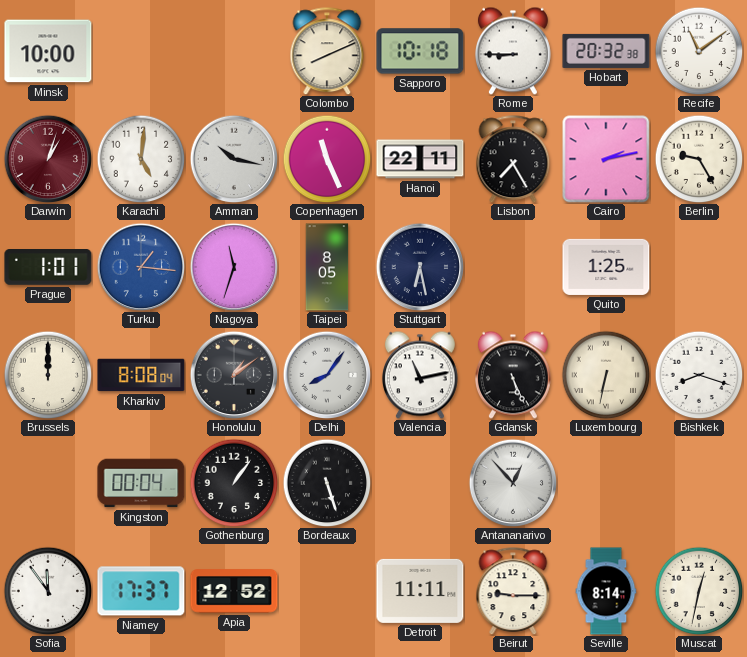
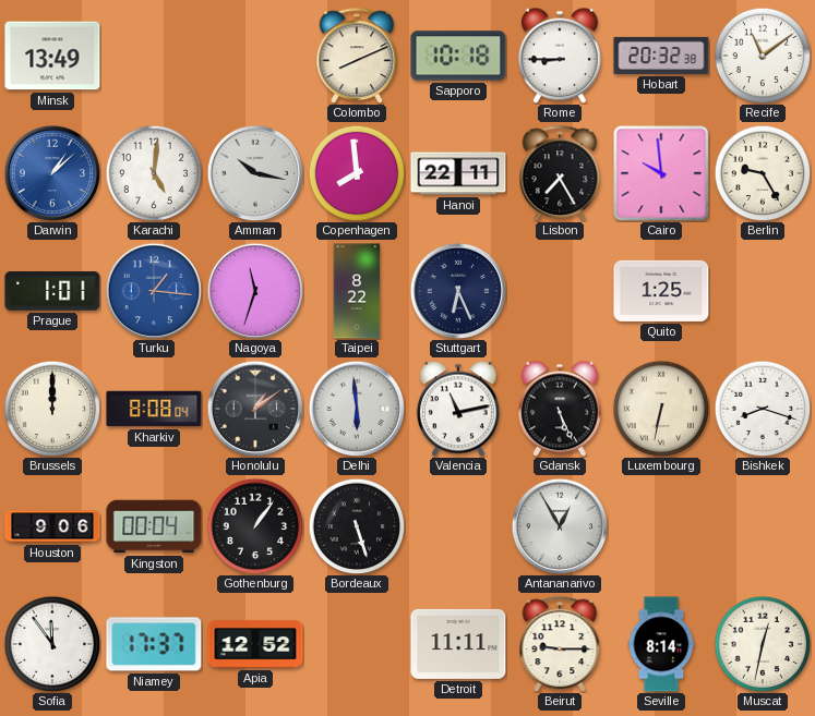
Minsk: 10:00 -> 13:49 (52, 56)
Darwin: 1:03 -> 1:08 (52, 173)
Darwin dial: burgundy -> blue (52, 173)
Copenhagen: 11:26 -> 7:59 (357, 173)
Cairo: 2:13 -> 9:59 (661, 173)
Taipei: 8:05 -> 8:22 (357, 291)
Stuttgart: 6:28 -> 6:26 (458, 291)
Delhi: 8:06 -> 5:59 (357, 409)
Houston: none -> 9:06 (52, 526)
Antananarivo: 12:53 -> 12:55 (560, 526)
